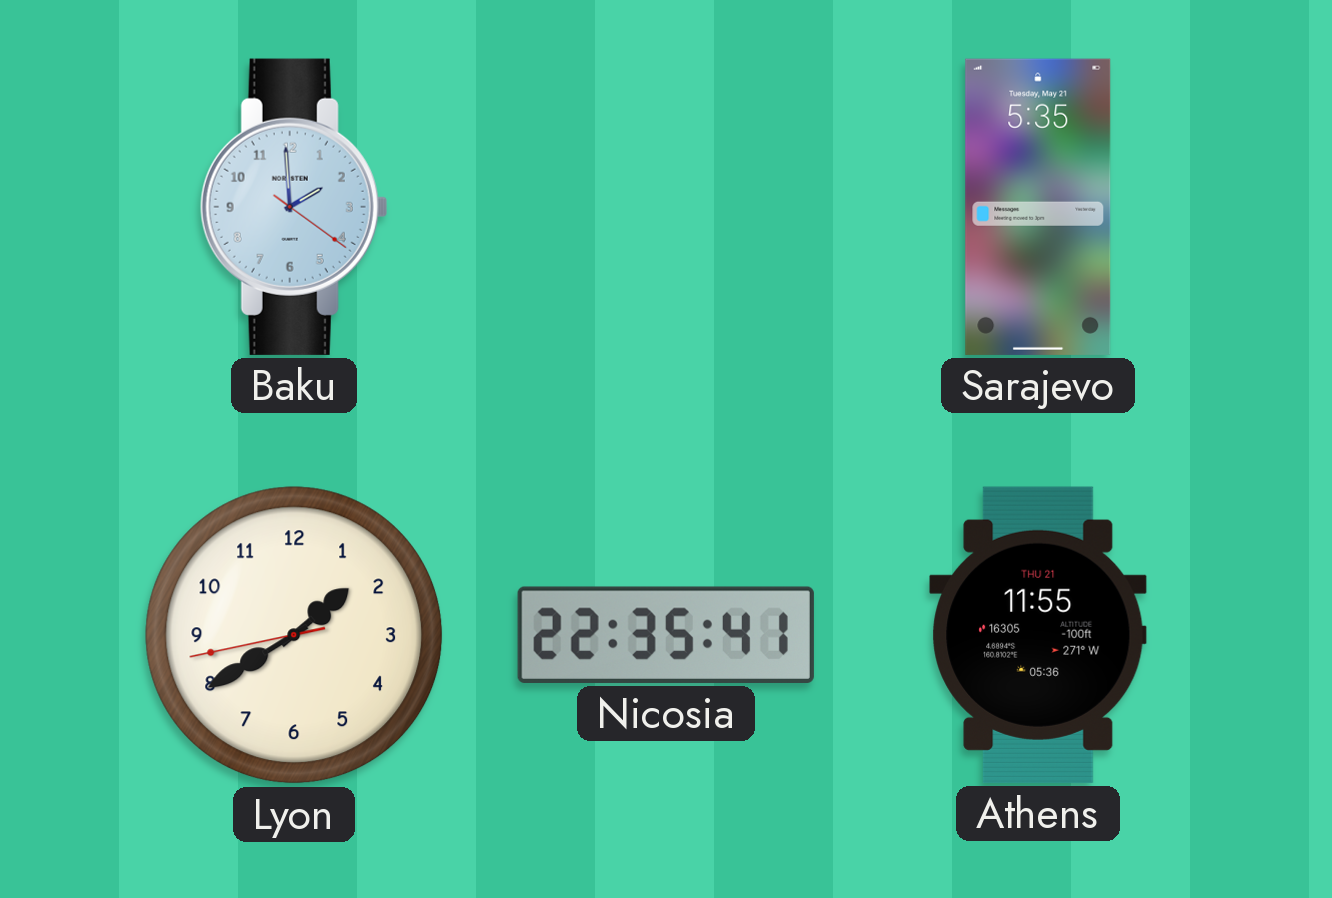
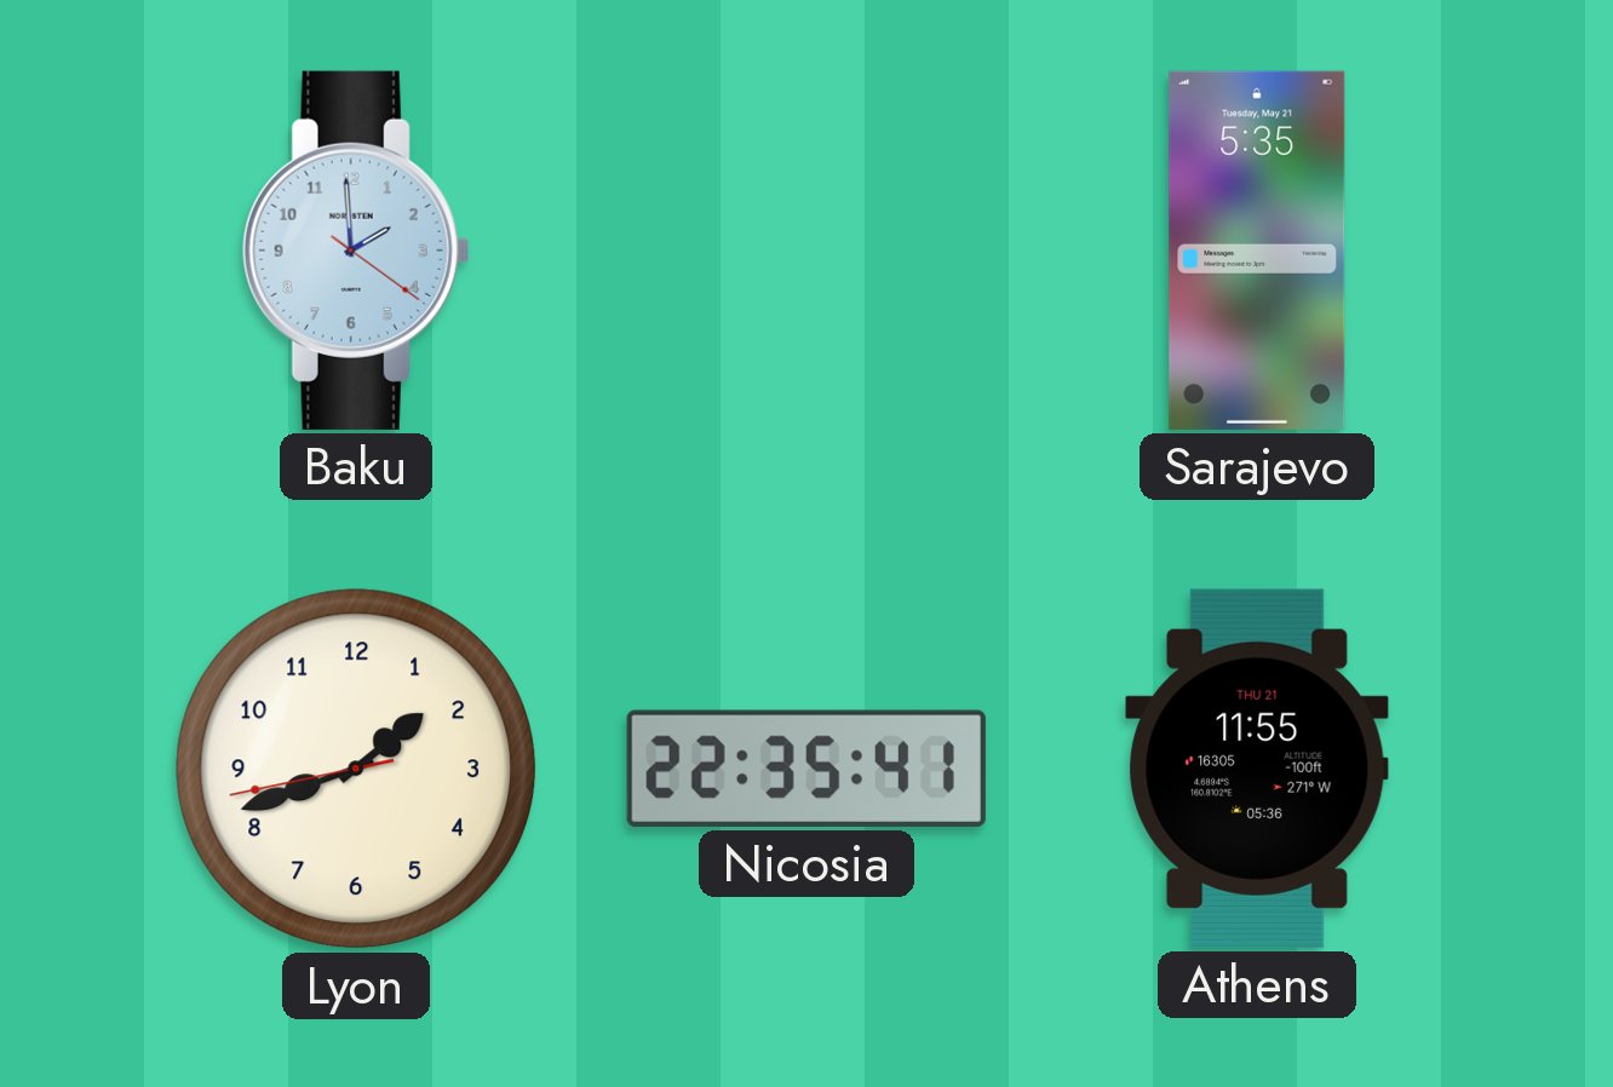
Lyon: 1:39 -> 1:41 (356, 769)
